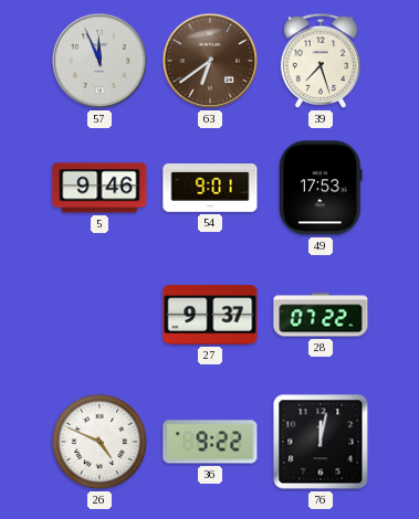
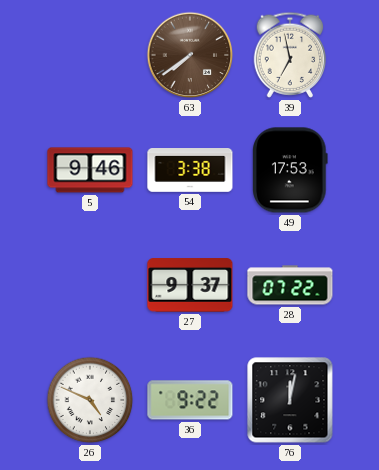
57: 11:56 -> none (99, 61)
63: 6:39 -> 7:39 (190, 55)
39: 7:27 -> 6:58 (290, 55)
54: 9:01 -> 3:38 (190, 171)
